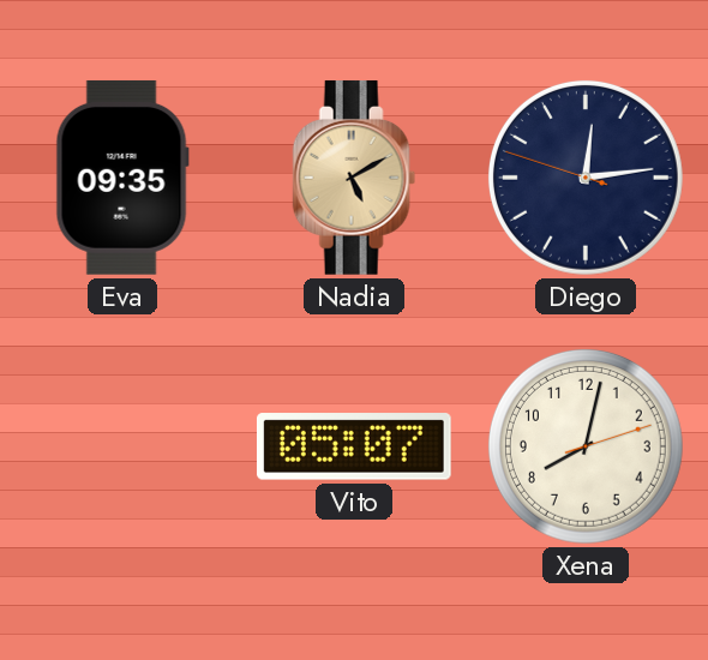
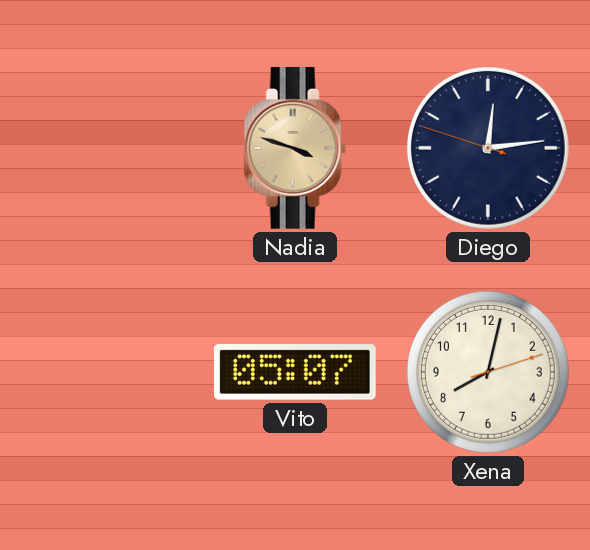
Eva: 09:35 -> none (122, 178)
Nadia: 5:10 -> 3:48 (295, 149)
